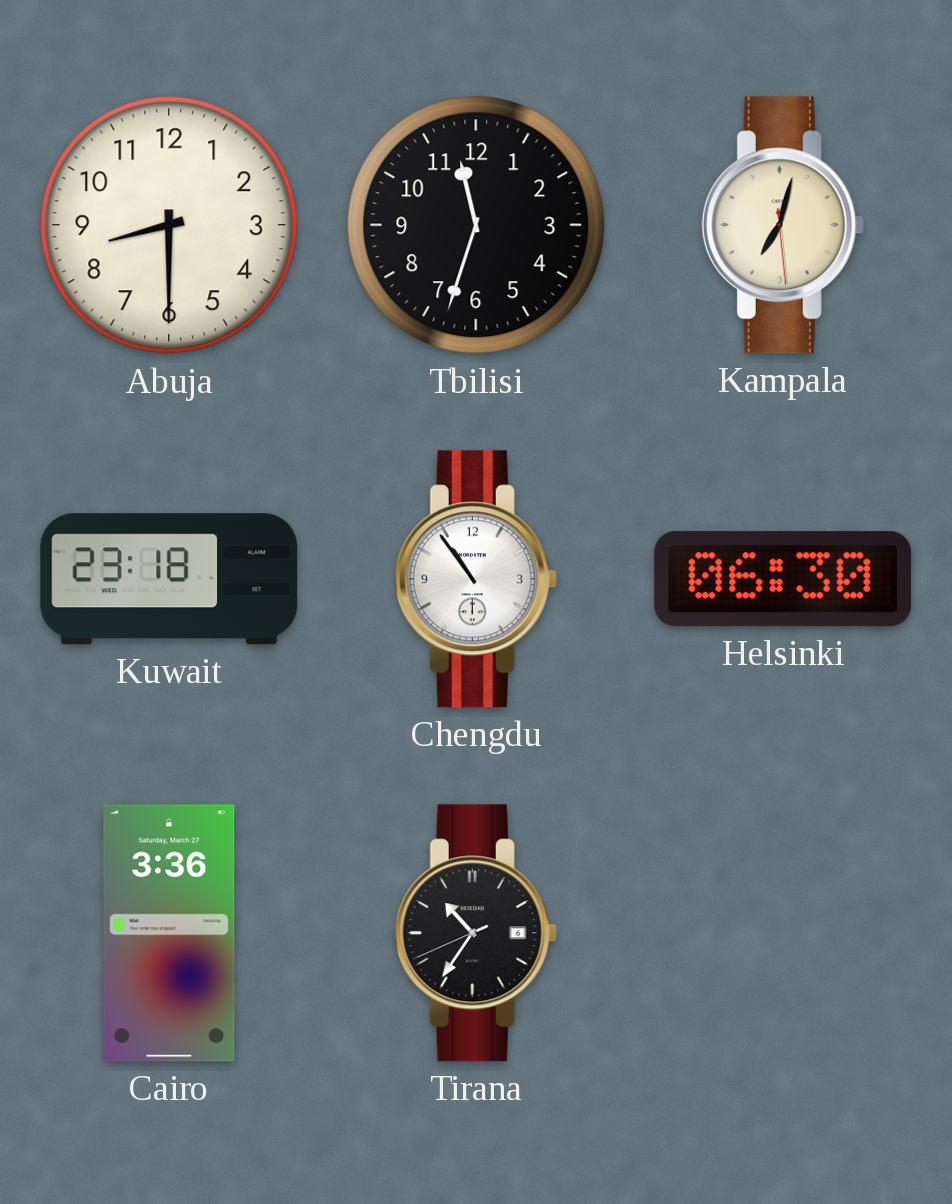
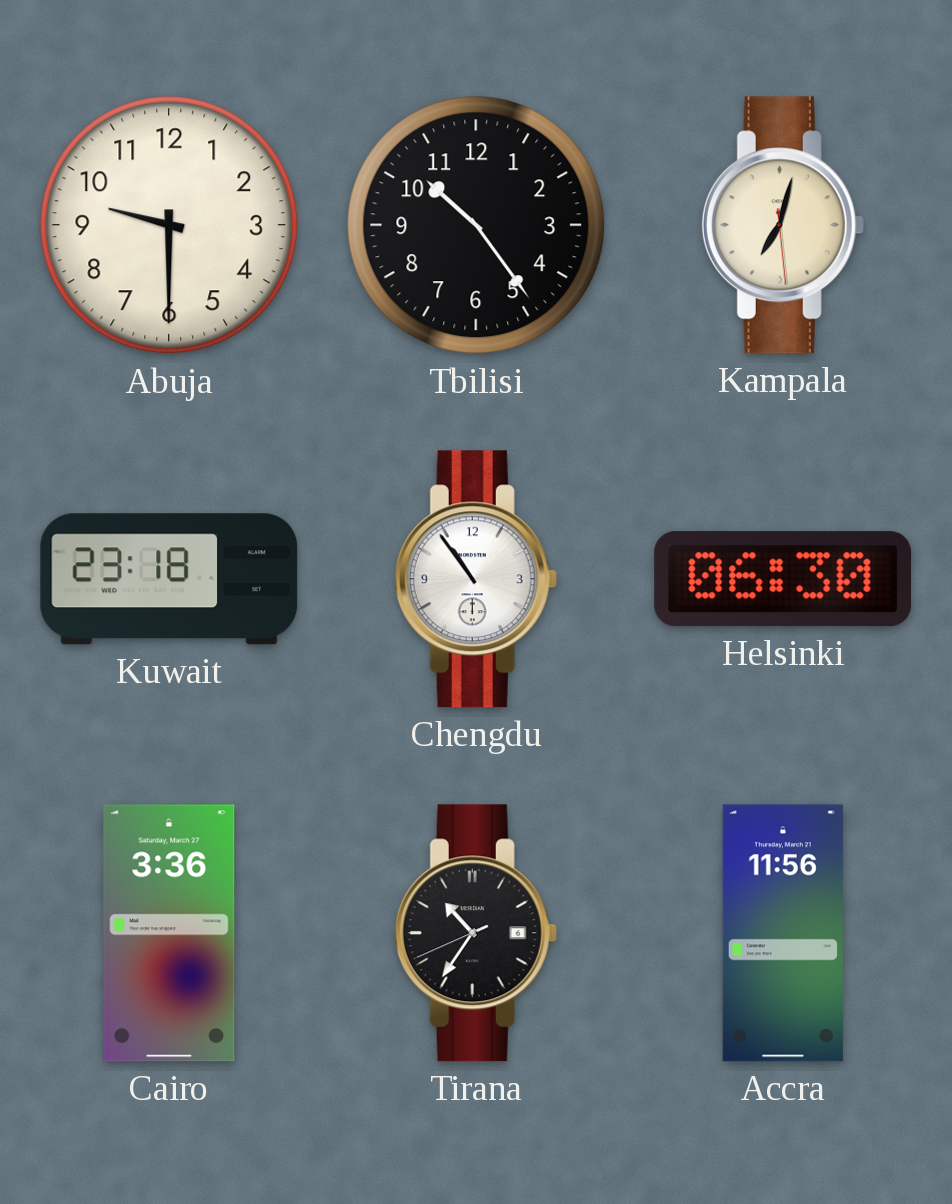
Abuja: 8:30 -> 9:30 (169, 225)
Tbilisi: 11:33 -> 10:24 (476, 225)
Accra: none -> 11:56 (783, 933)
